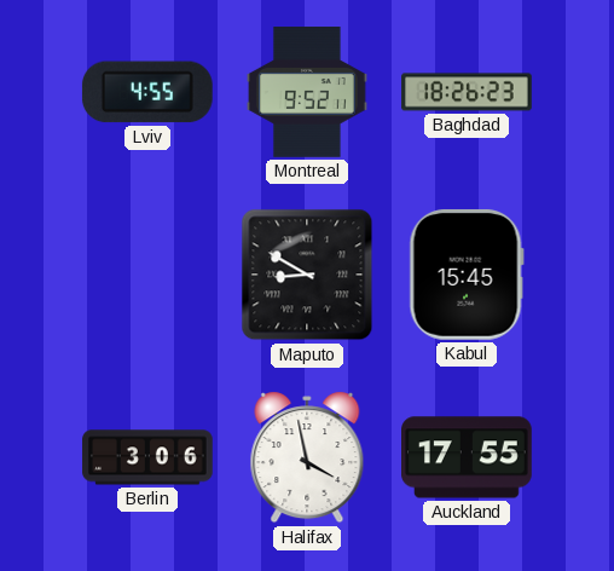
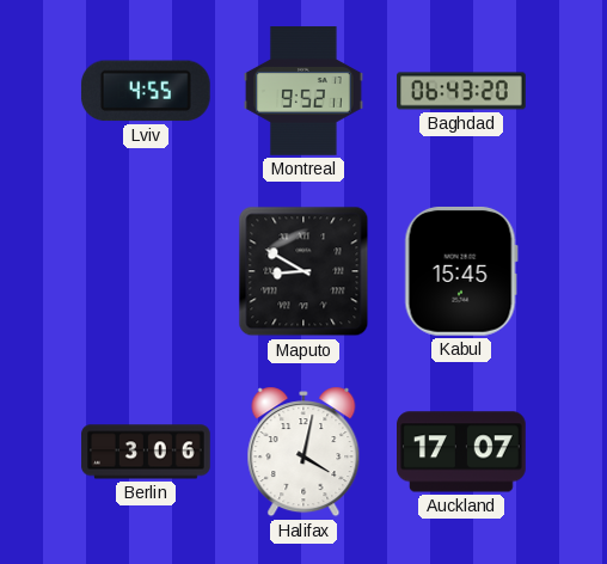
Baghdad: 18:26 -> 06:43 (461, 91)
Halifax: 3:58 -> 4:02 (303, 452)
Auckland: 17:55 -> 17:07 (462, 452)
